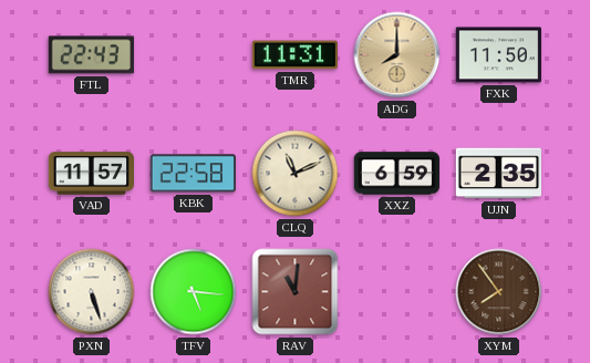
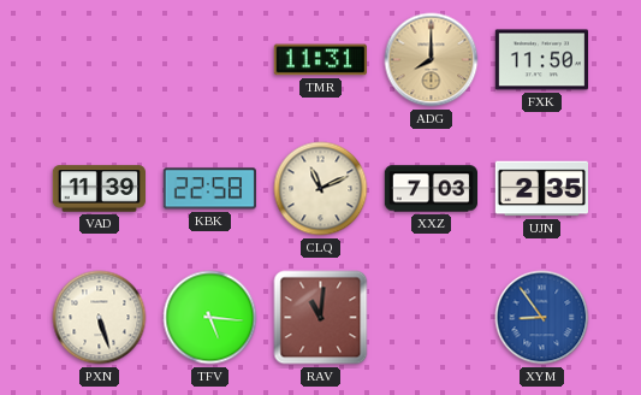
FTL: 22:43 -> none (91, 55)
VAD: 11:57 -> 11:39 (99, 189)
XXZ: 6:59 -> 7:03 (431, 189)
XYM: 7:54 -> 8:54 (542, 318)
XYM dial: brown -> blue (542, 318)
